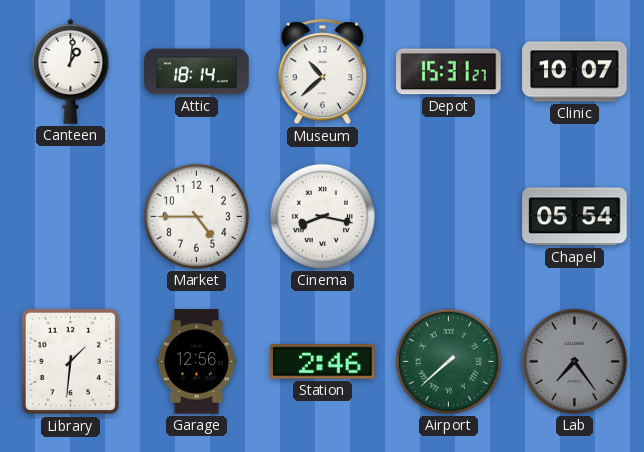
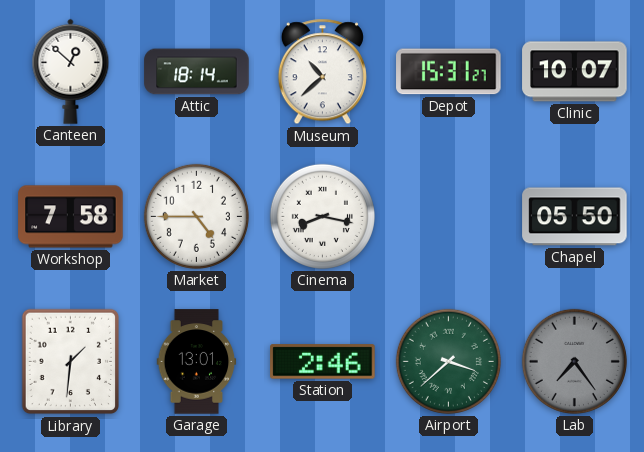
Canteen: 1:01 -> 12:52 (71, 71)
Workshop: none -> 7:58 (71, 217)
Chapel: 05:54 -> 05:50 (575, 217)
Garage: 12:56 -> 13:01 (197, 362)
Airport: 7:38 -> 3:38 (448, 361)
